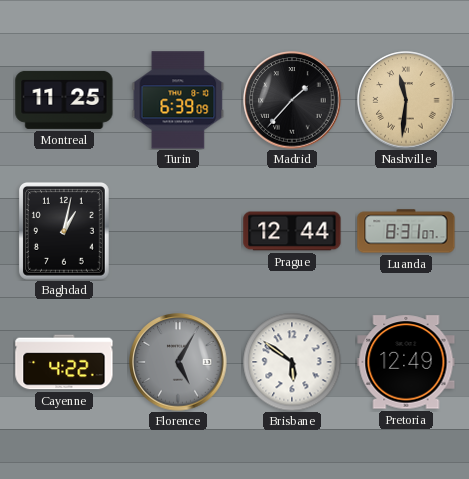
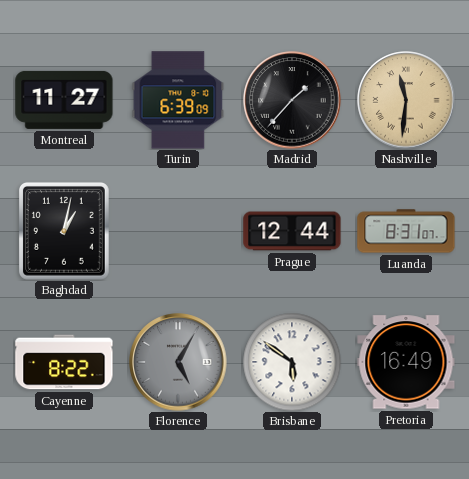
Montreal: 11:25 -> 11:27 (64, 100)
Cayenne: 4:22 -> 8:22 (64, 362)
Pretoria: 12:49 -> 16:49 (406, 362)
